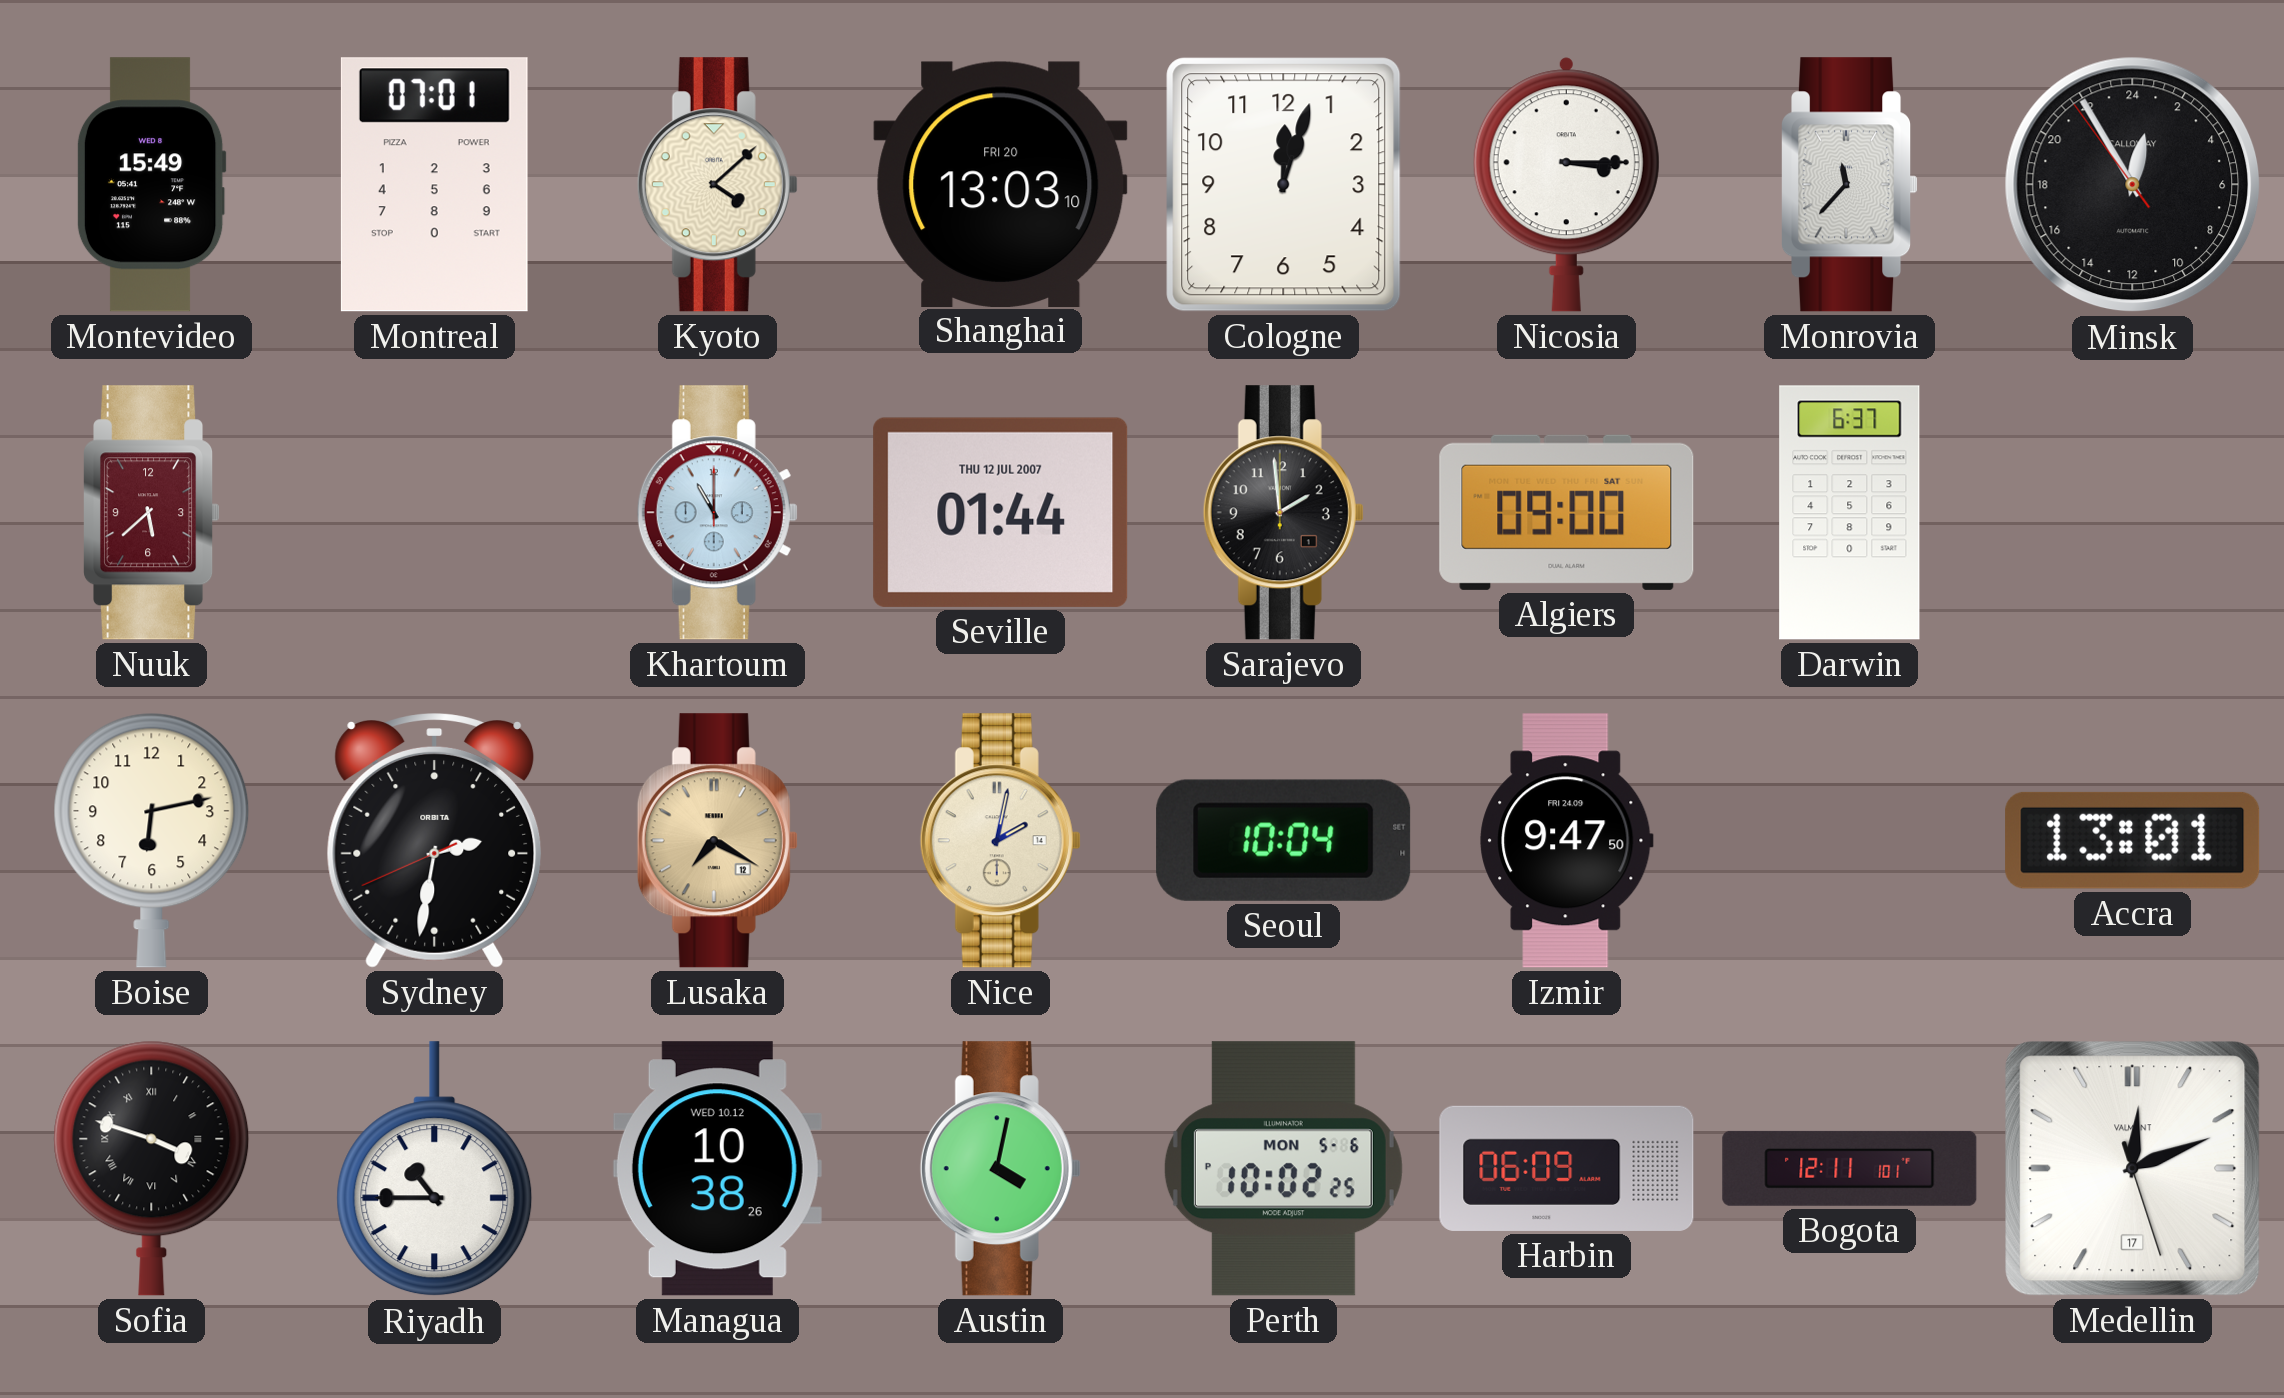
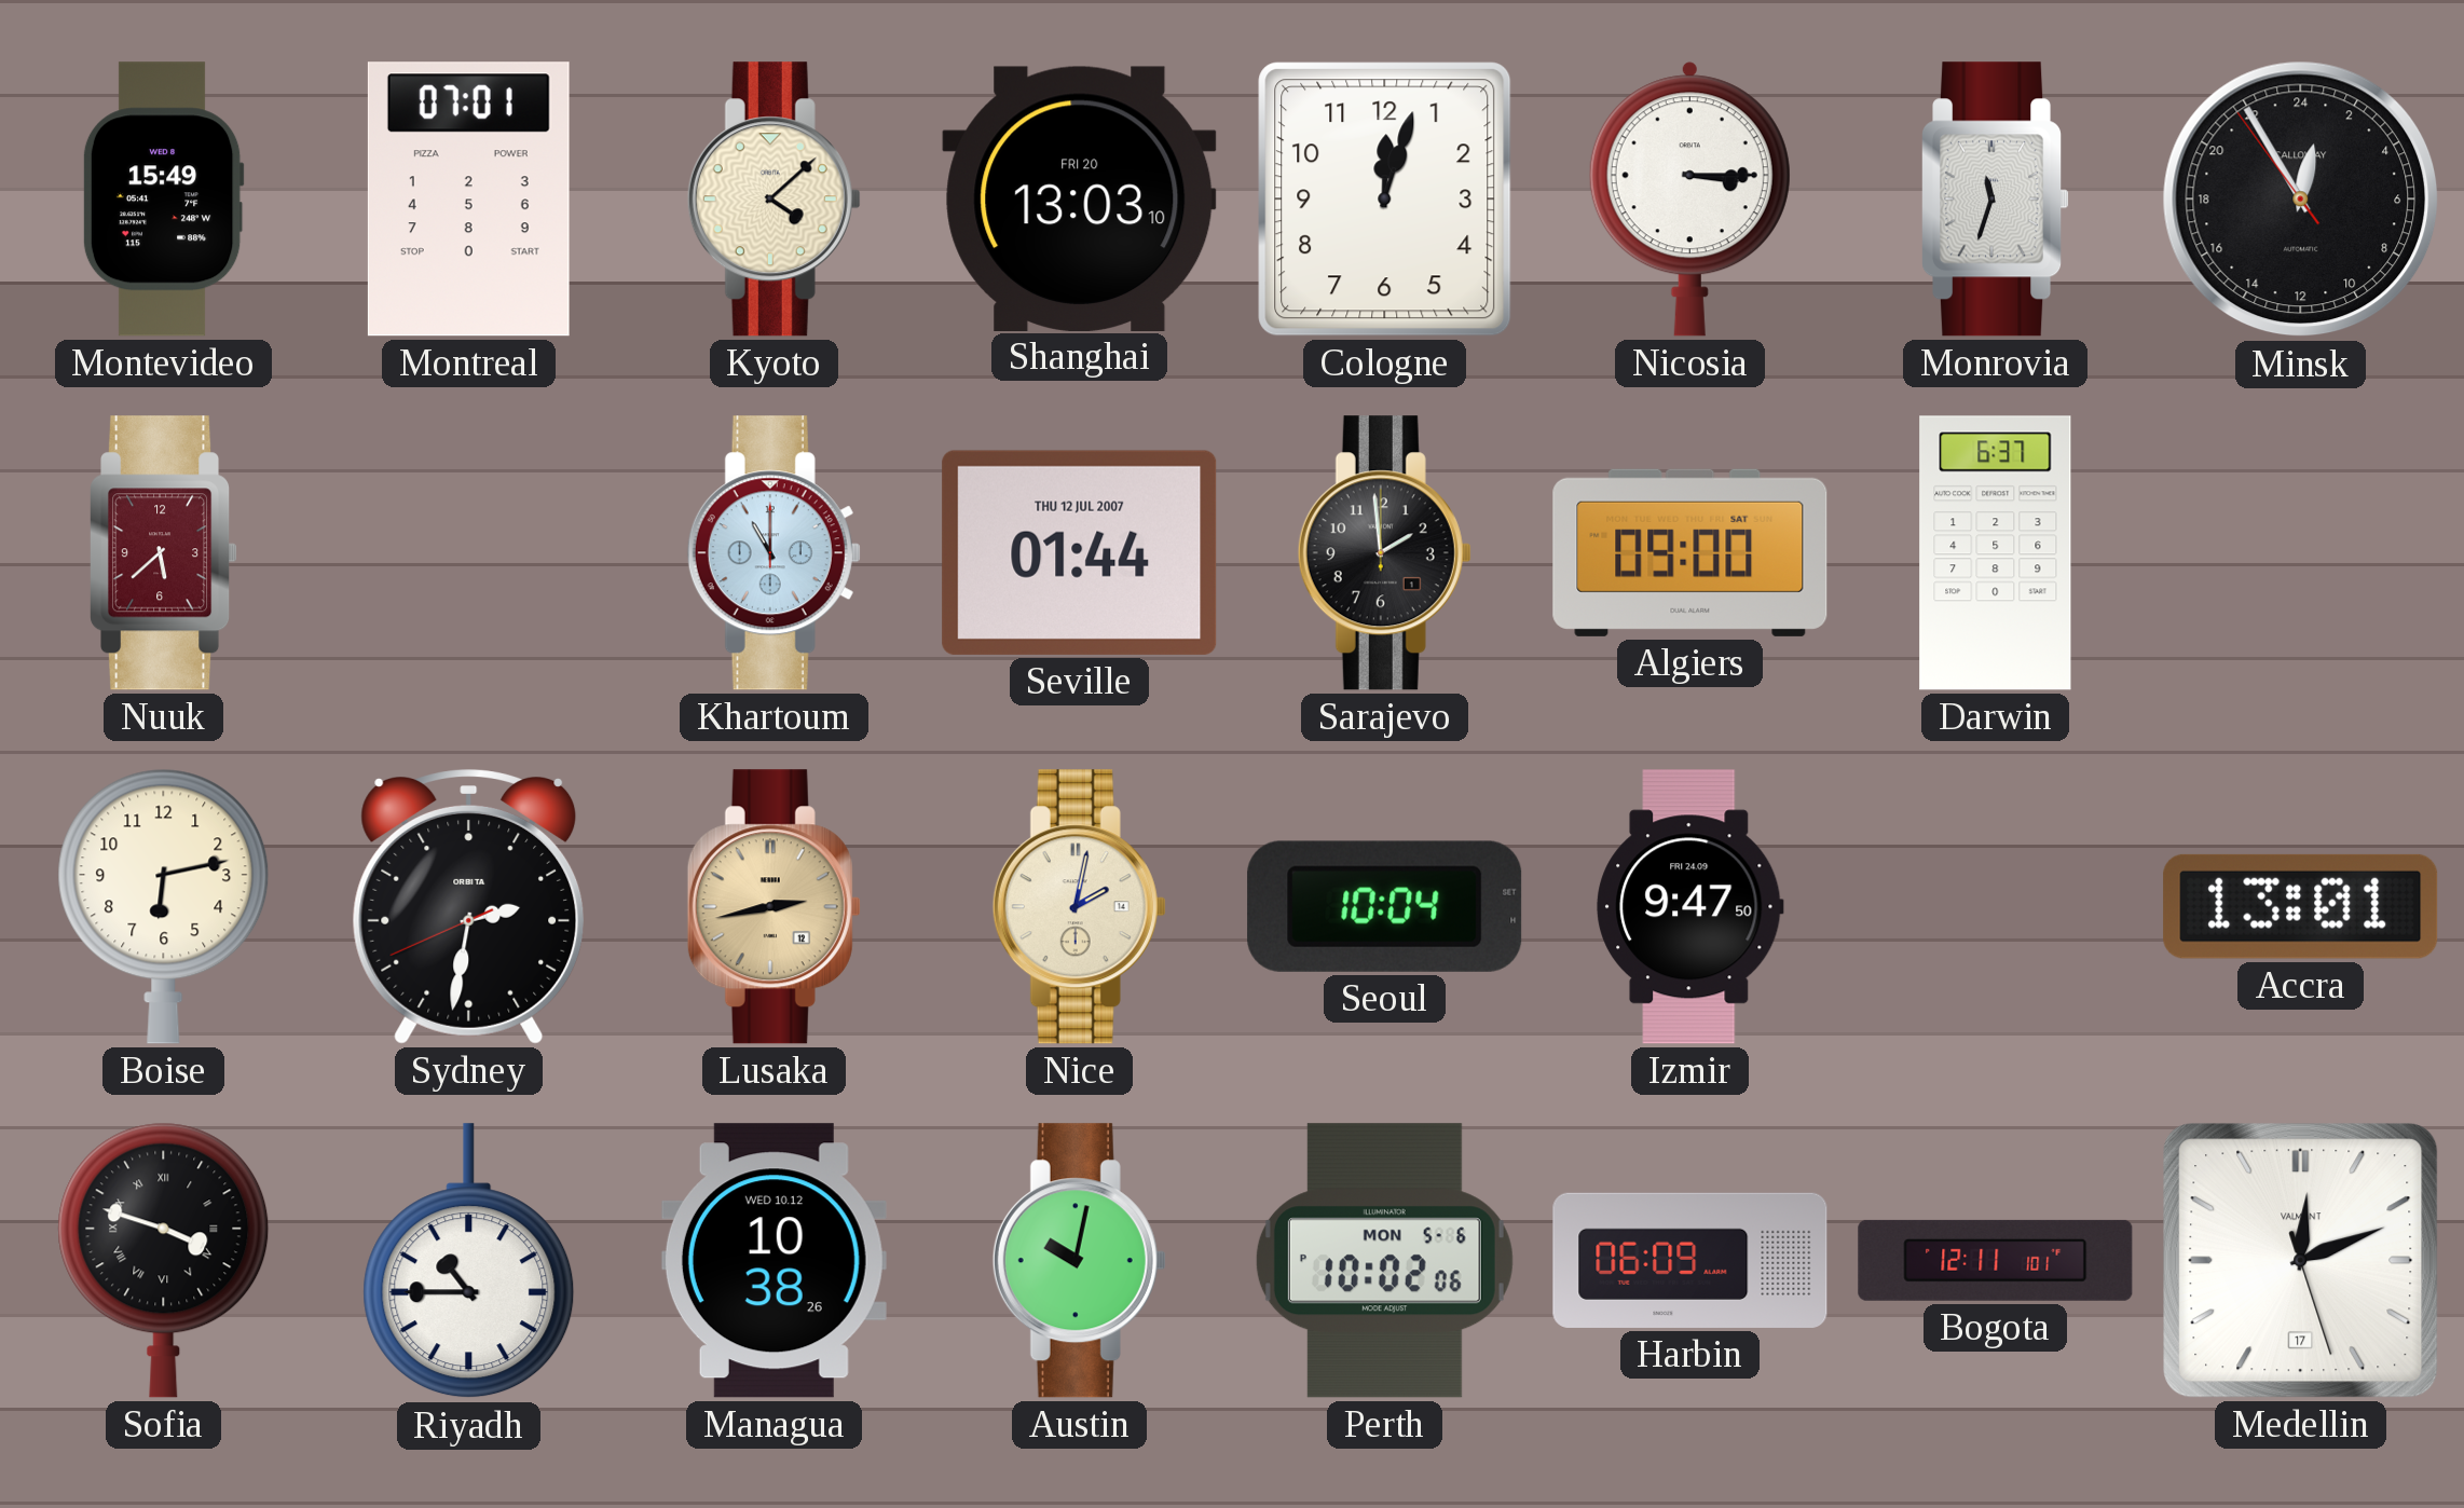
Monrovia: 11:37 -> 11:33 (1996, 200)
Lusaka: 7:20 -> 2:43 (774, 907)
Austin: 4:02 -> 10:02 (1079, 1261)
Perth: 10:02:25 PM -> 10:02:06 PM (1384, 1261)
